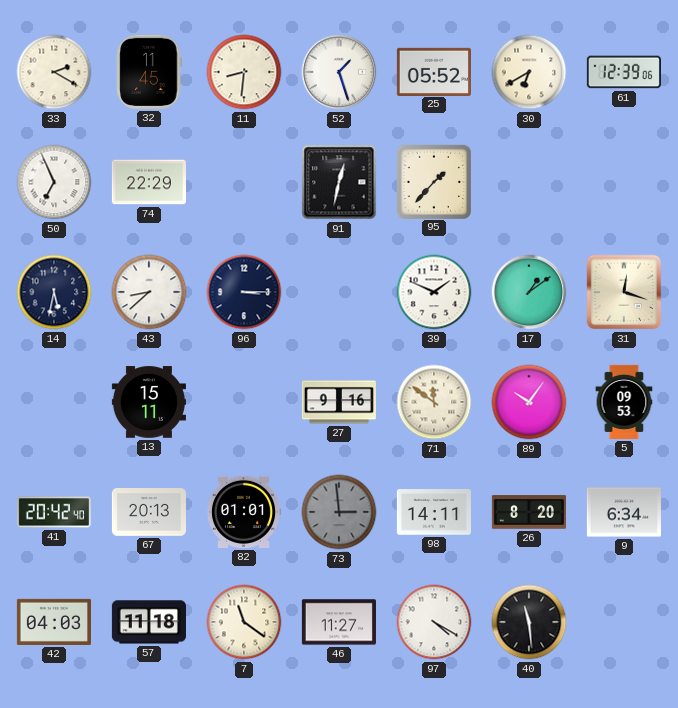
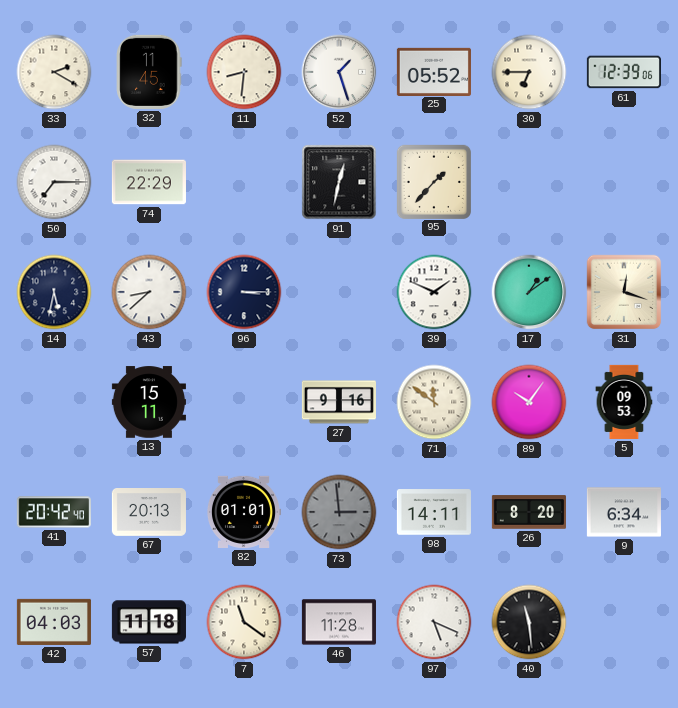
30: 6:40 -> 6:45 (529, 72)
50: 6:56 -> 7:15 (54, 182)
46: 11:27 -> 11:28 (339, 622)
97: 4:20 -> 5:19 (434, 622)
